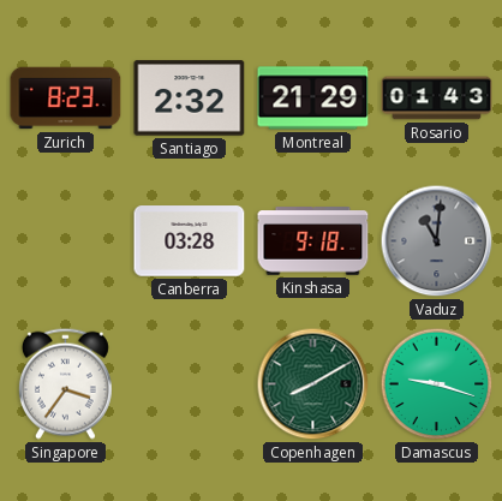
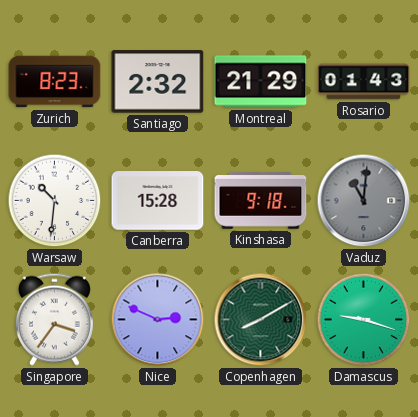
Warsaw: none -> 10:31 (55, 201)
Canberra: 03:28 -> 15:28 (158, 201)
Nice: none -> 2:49 (158, 320)
